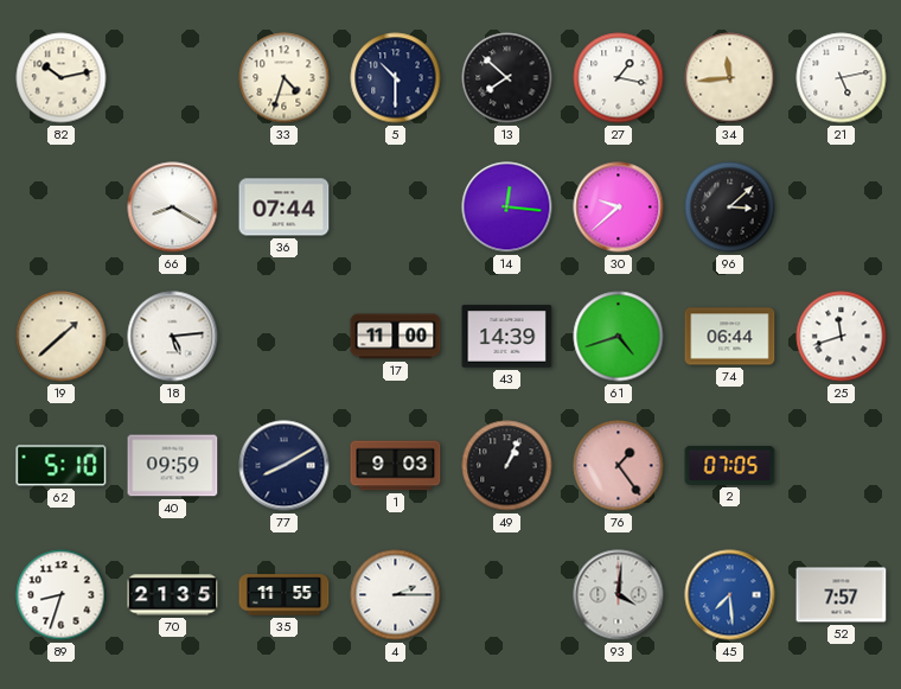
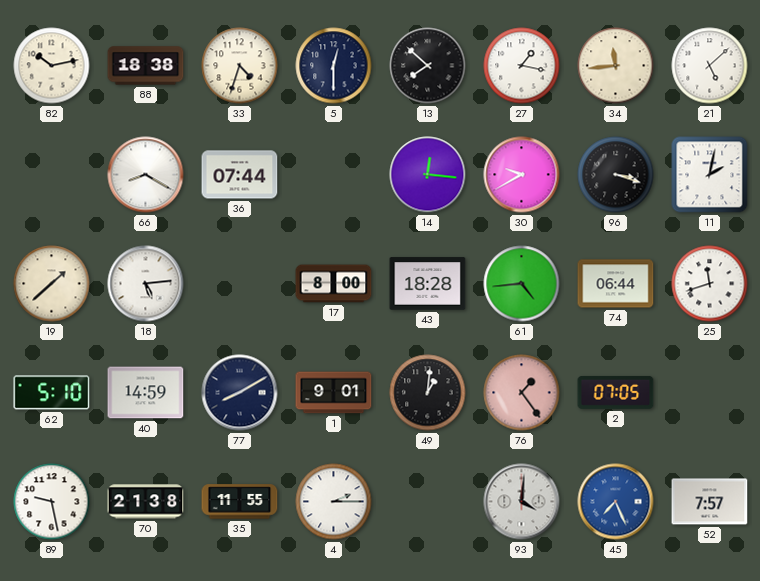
88: none -> 18:38 (146, 66)
5: 10:30 -> 12:30 (334, 66)
21: 5:13 -> 5:08 (710, 66)
30: 9:38 -> 9:40 (522, 175)
96: 3:08 -> 3:18 (616, 175)
11: none -> 2:02 (710, 175)
17: 11:00 -> 8:00 (334, 284)
43: 14:39 -> 18:28 (428, 284)
61: 4:42 -> 4:44 (522, 284)
40: 09:59 -> 14:59 (146, 393)
1: 9:03 -> 9:01 (334, 393)
49: 1:04 -> 1:01 (428, 393)
89: 8:33 -> 9:28 (52, 502)
70: 21:35 -> 21:38 (146, 502)
45: 7:29 -> 7:26 (616, 502)
